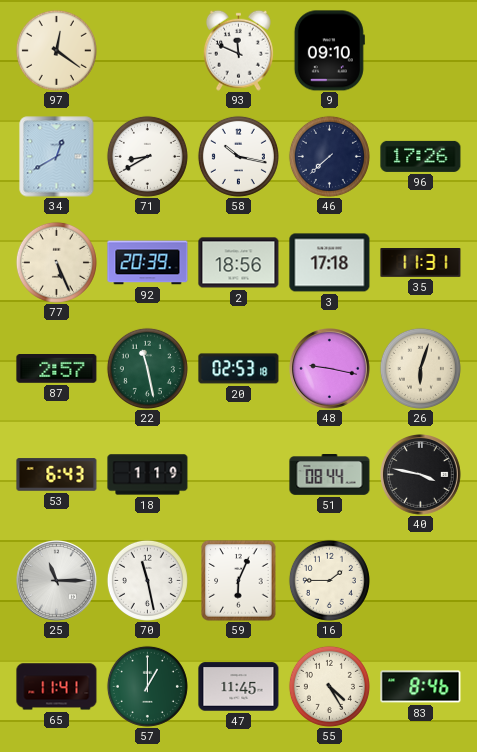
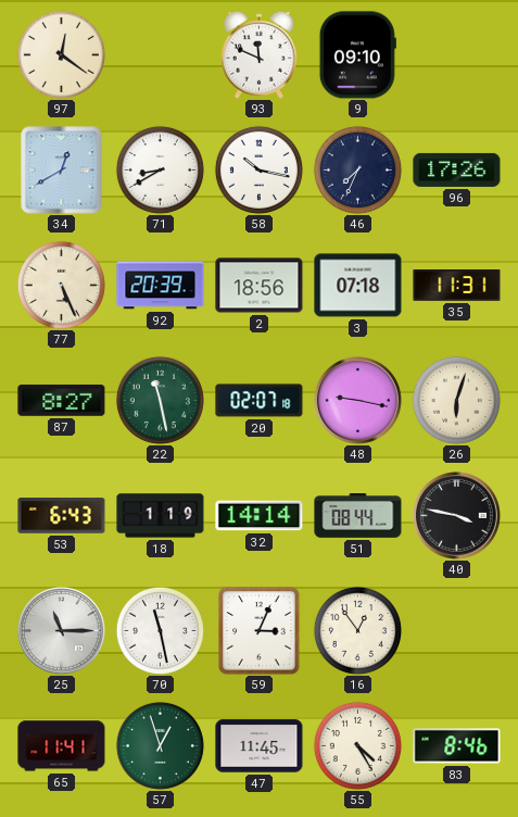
46: 7:38 -> 7:34 (357, 169)
3: 17:18 -> 07:18 (358, 286)
87: 2:57 -> 8:27 (62, 401)
20: 02:53 -> 02:07 (260, 401)
32: none -> 14:14 (260, 516)
59: 6:04 -> 3:04 (260, 631)
16: 1:45 -> 12:54 (357, 630)
57: 1:00 -> 12:57 (160, 745)
